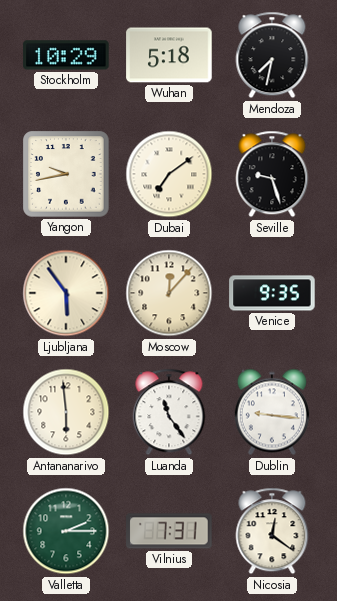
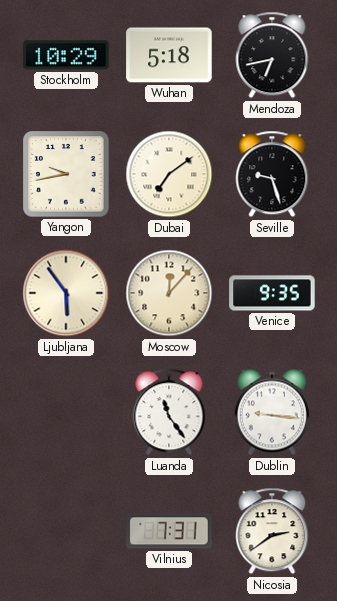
Mendoza: 7:32 -> 6:43 (272, 55)
Antananarivo: 5:59 -> none (66, 412)
Valletta: 2:15 -> none (66, 531)
Nicosia: 12:21 -> 2:39 (272, 531)
